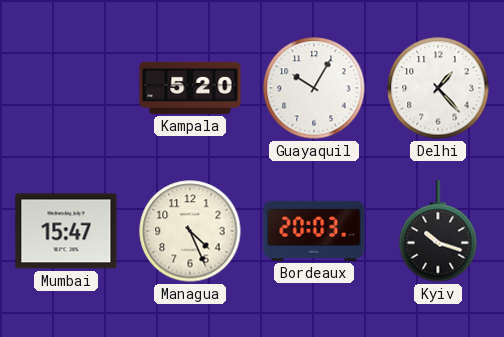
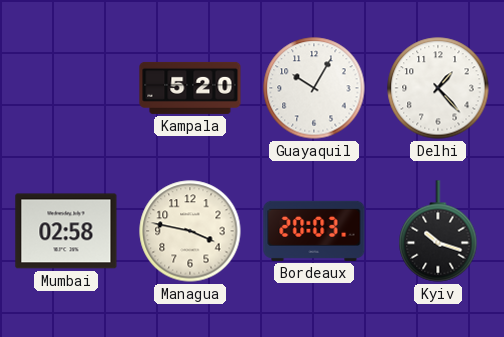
Mumbai: 15:47 -> 02:58 (66, 231)
Managua: 4:26 -> 3:47 (190, 231)
